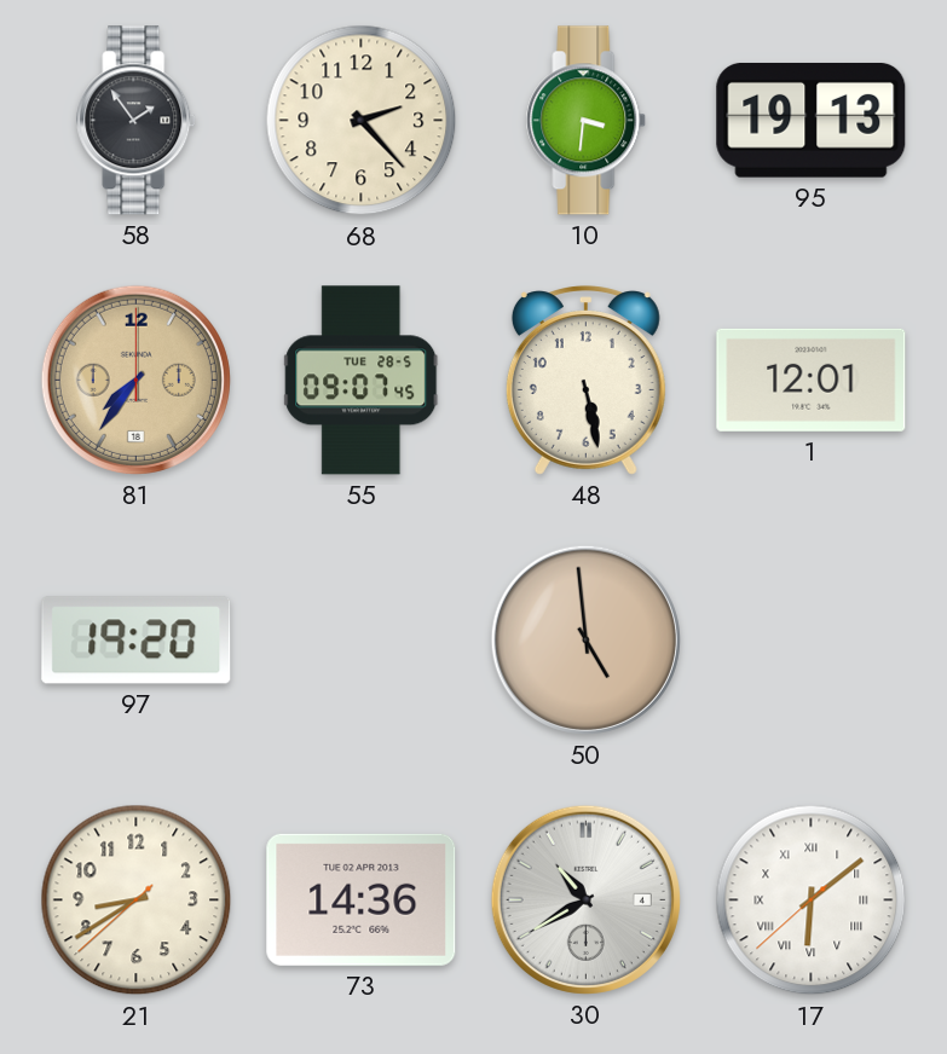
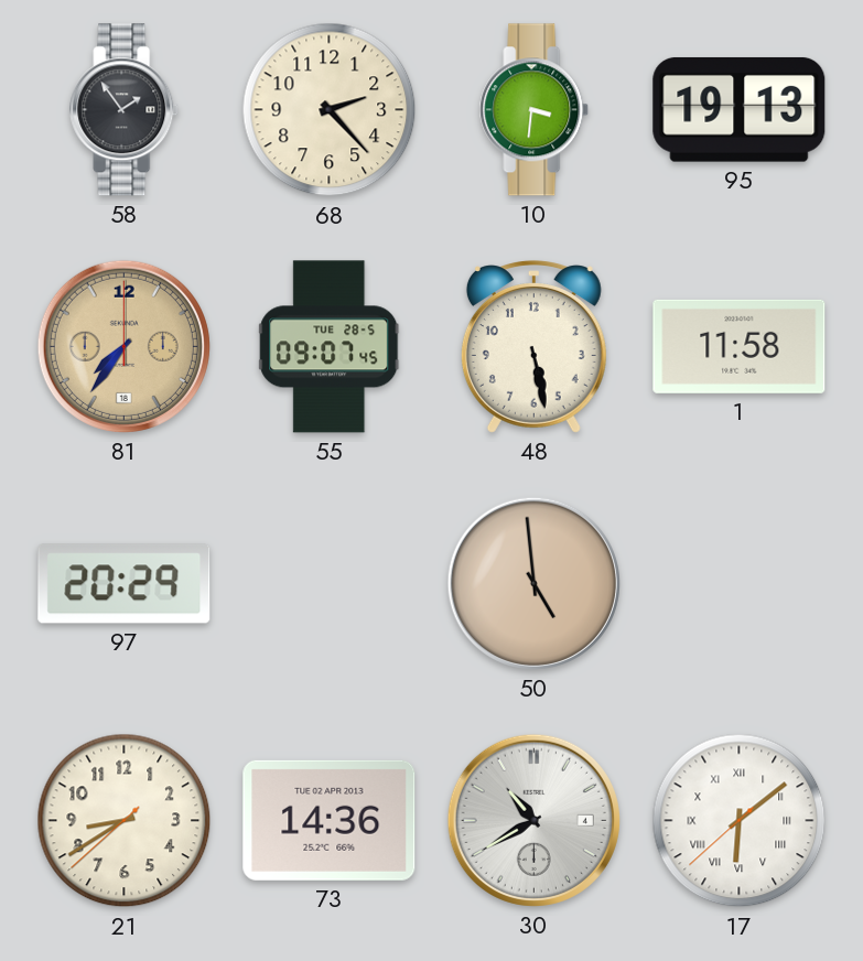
1: 12:01 -> 11:58 (740, 346)
97: 19:20 -> 20:29 (125, 584)
